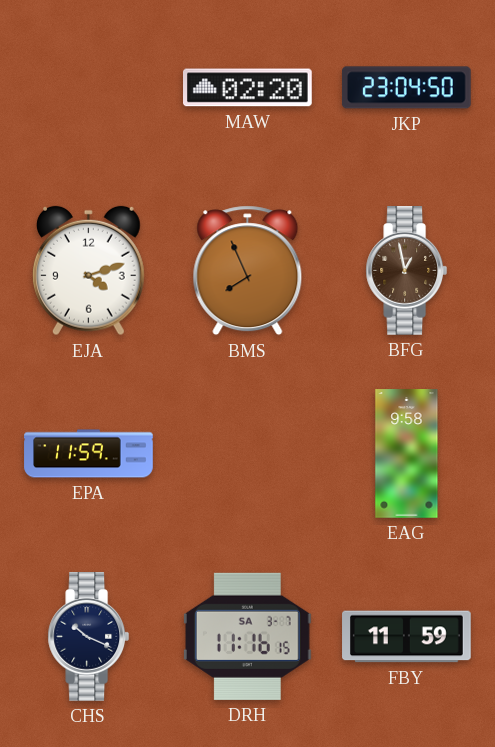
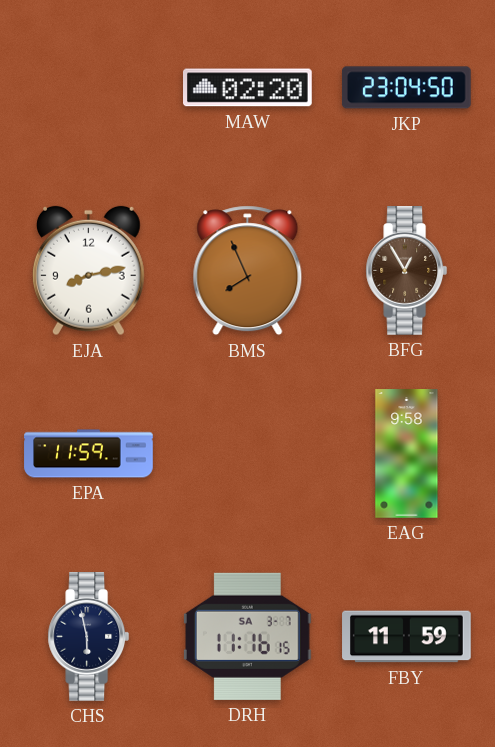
EJA: 4:12 -> 8:13 (88, 271)
BFG: 12:58 -> 12:55 (407, 271)
CHS: 10:19 -> 5:58 (89, 637)
